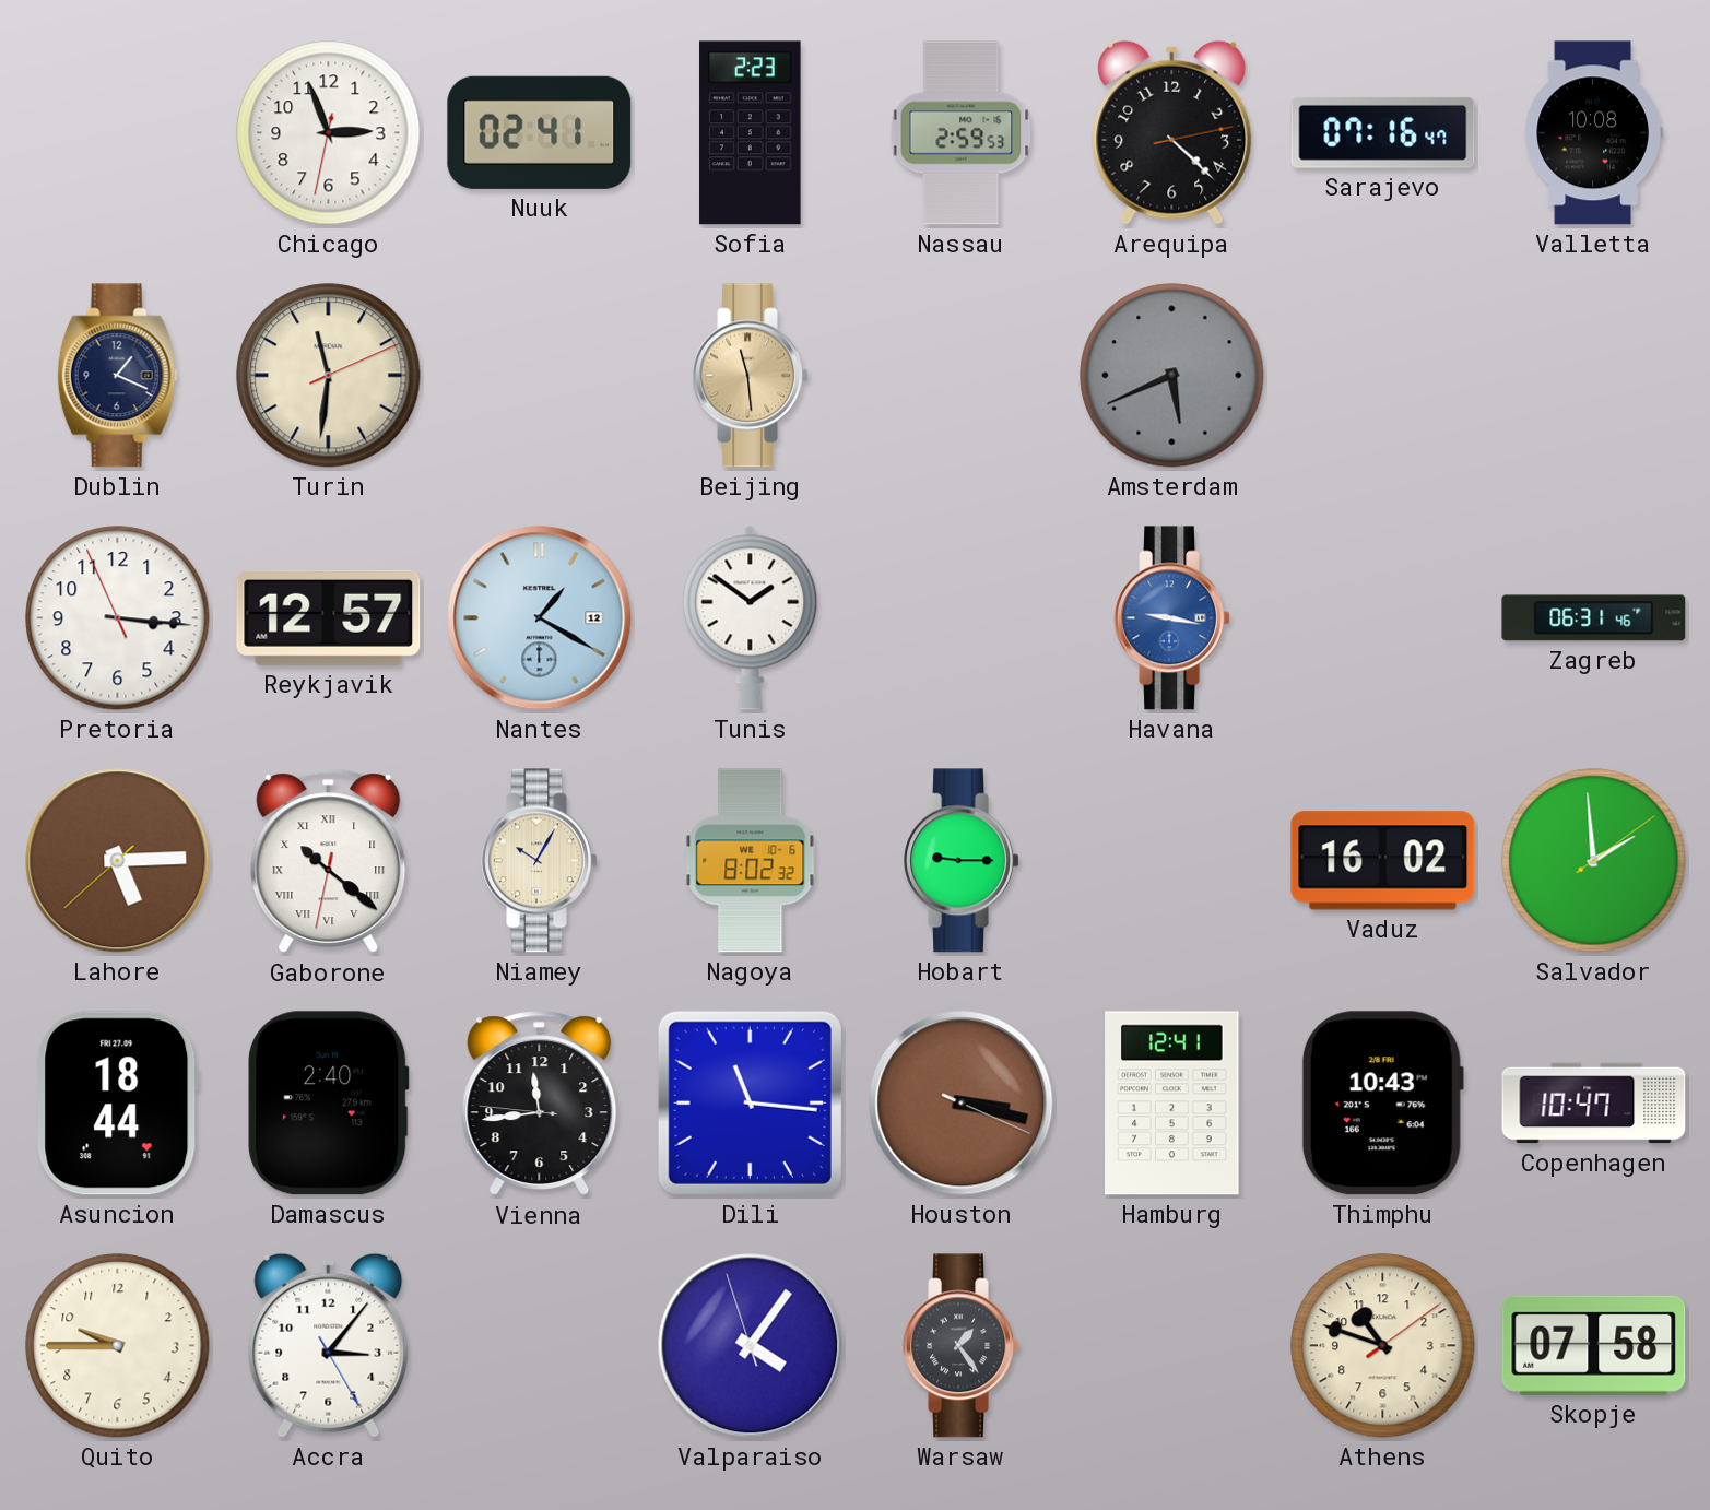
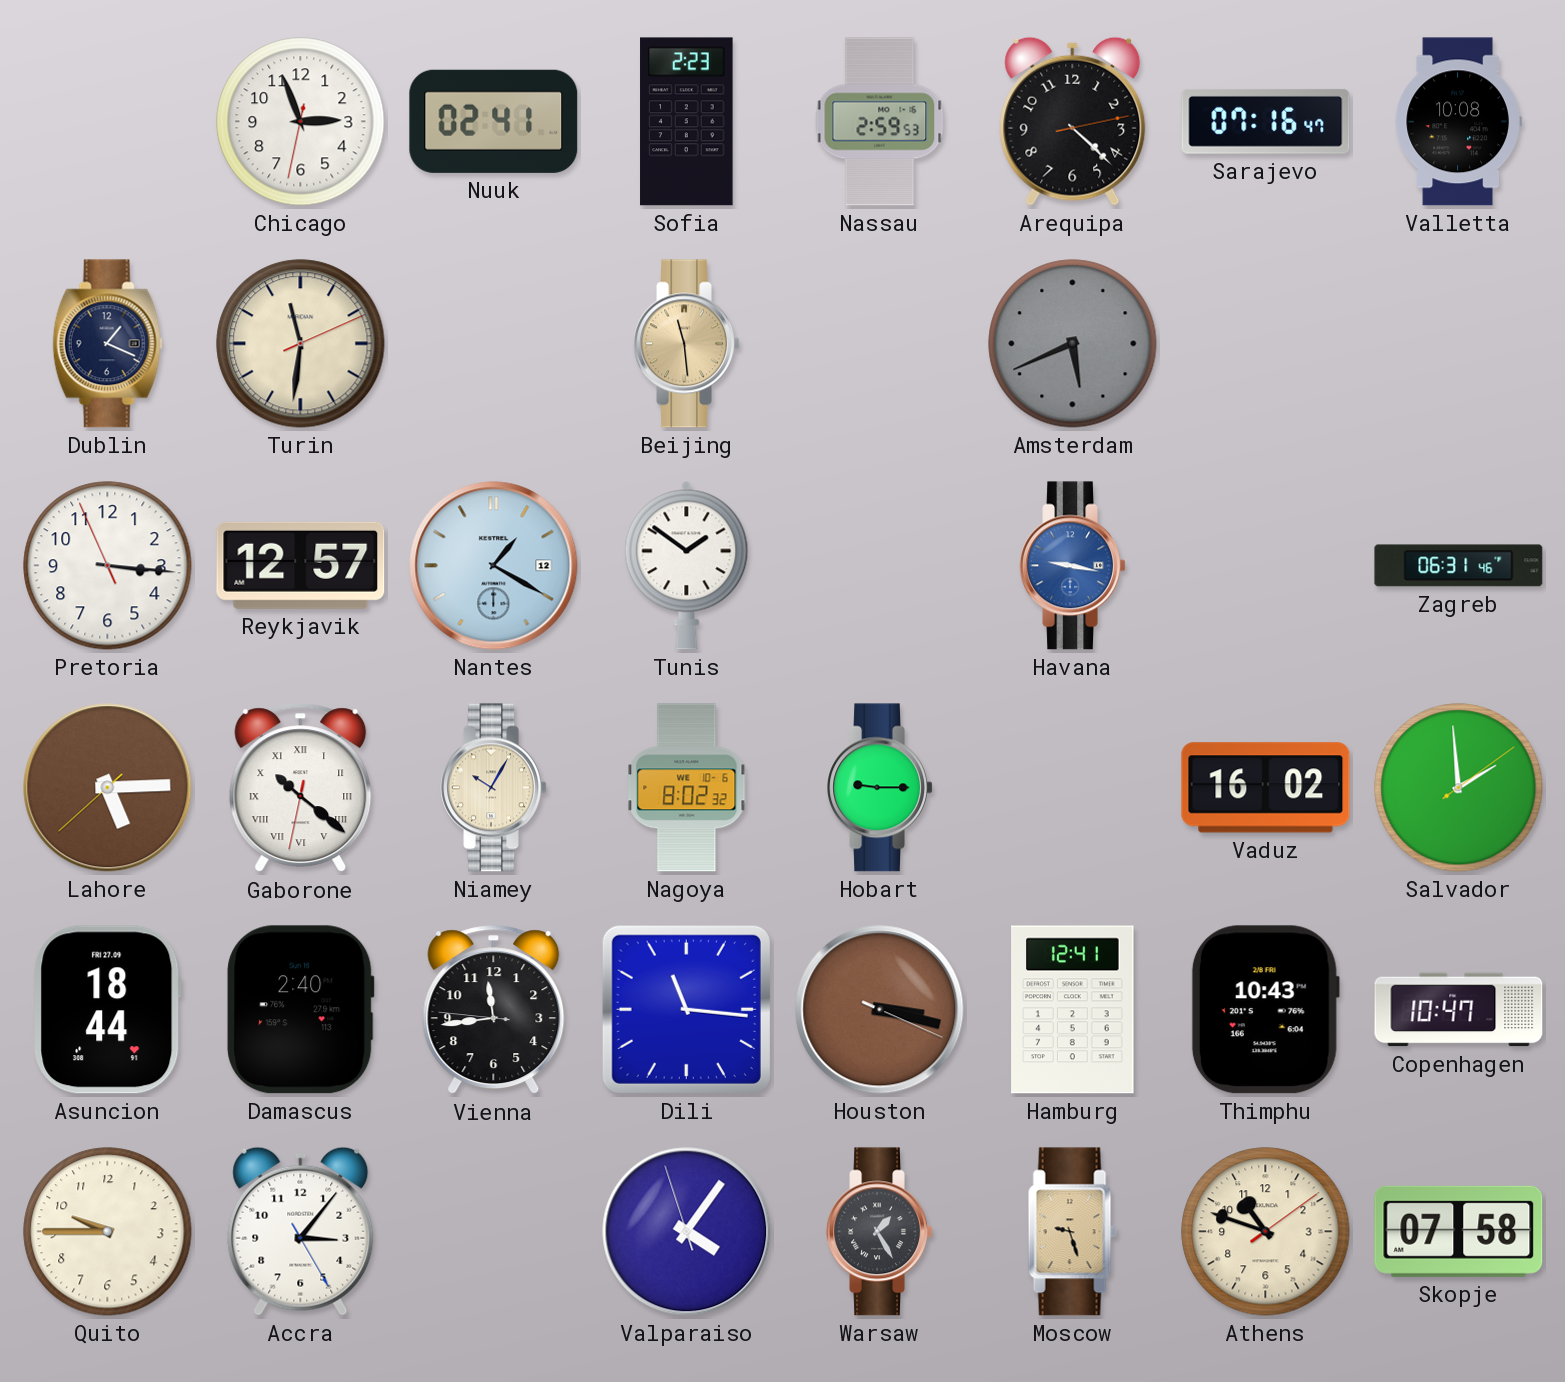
Warsaw: 1:24 -> 1:25 (879, 1232)
Moscow: none -> 9:27 (1072, 1232)
